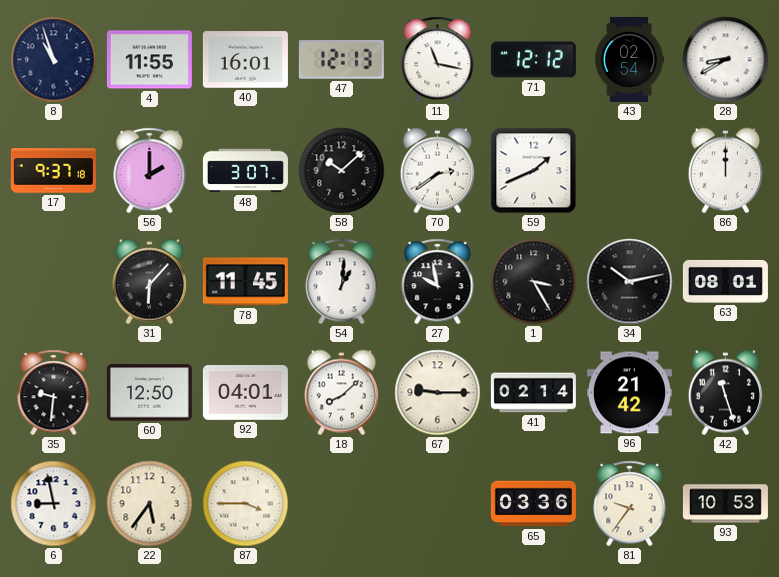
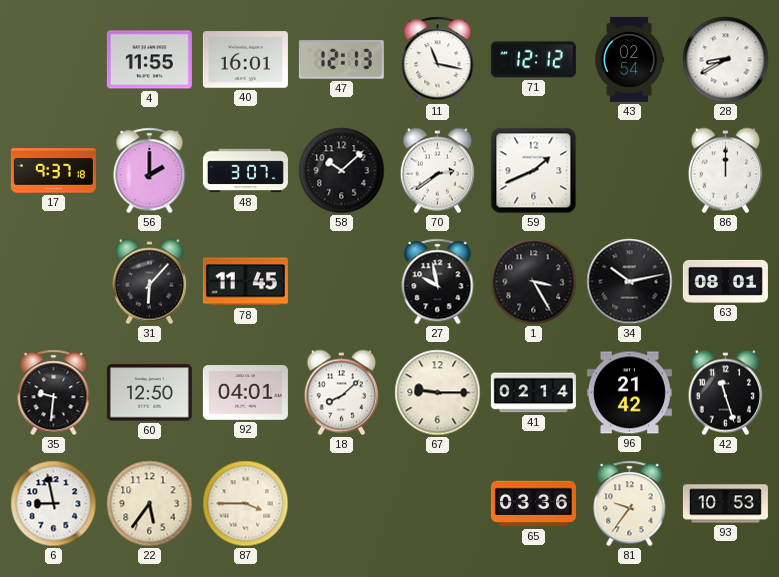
8: 10:57 -> none (54, 60)
54: 1:01 -> none (342, 282)
